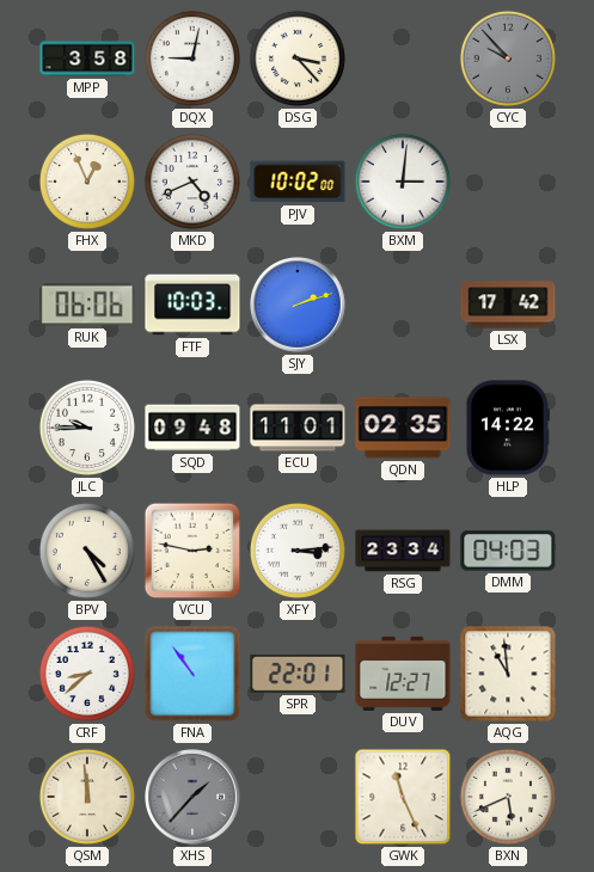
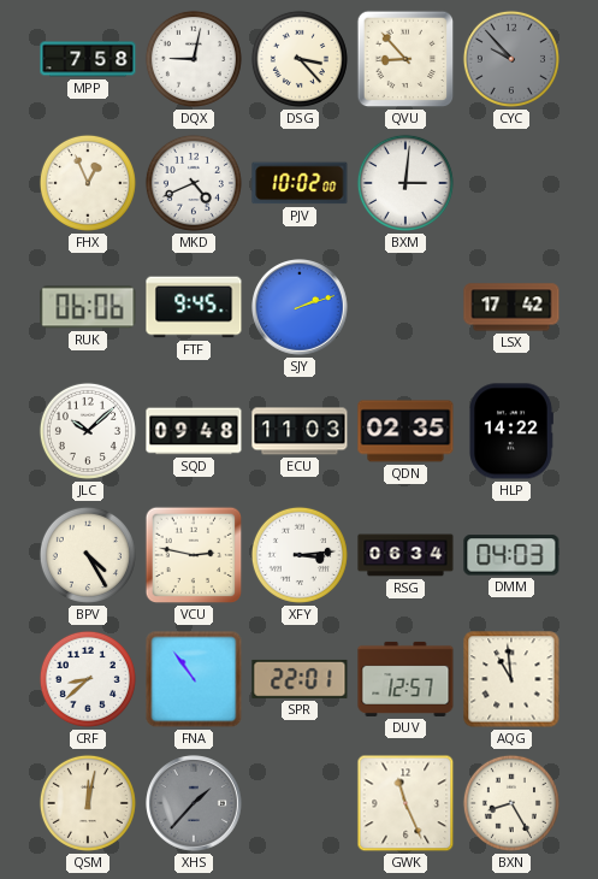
MPP: 3:58 -> 7:58 (88, 59)
QVU: none -> 8:53 (405, 59)
FTF: 10:03 -> 9:45 (194, 307)
JLC: 9:45 -> 10:08 (88, 431)
ECU: 11:01 -> 11:03 (300, 431)
RSG: 23:34 -> 06:34 (405, 555)
DUV: 12:27 -> 12:57 (405, 679)
QSM: 11:59 -> 12:02 (88, 803)
BXN: 5:41 -> 8:25 (511, 803)
